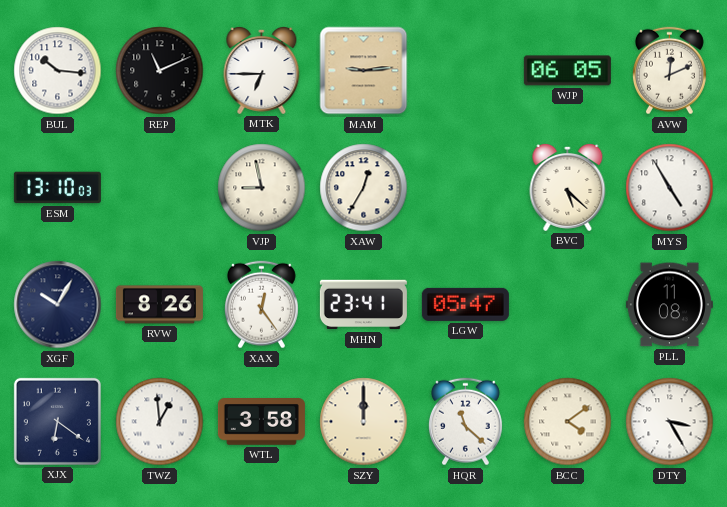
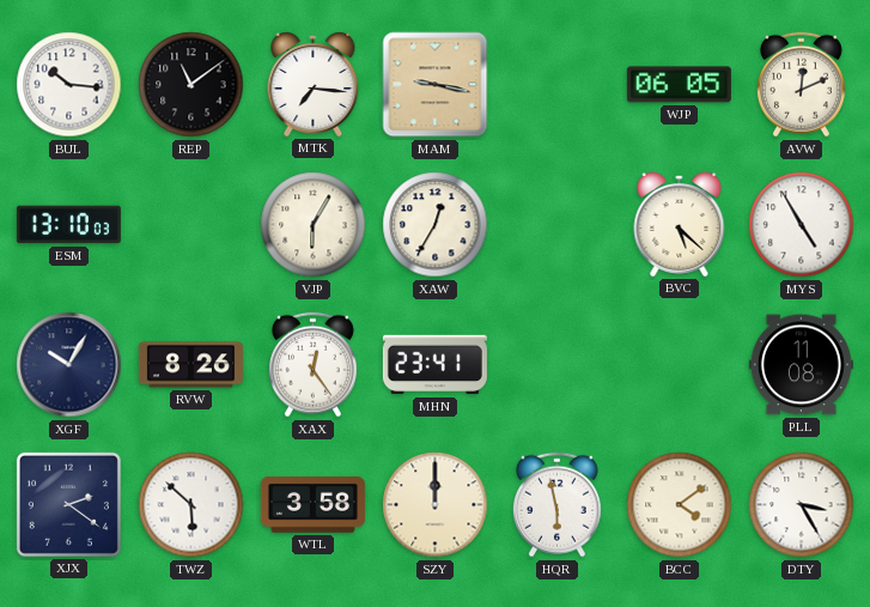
REP: 11:11 -> 11:09 (191, 85)
MTK: 6:45 -> 7:16 (314, 84)
MAM: 9:14 -> 9:17 (436, 85)
VJP: 8:58 -> 6:05 (314, 225)
LGW: 05:47 -> none (465, 304)
XJX: 6:21 -> 2:21 (68, 504)
TWZ: 12:59 -> 5:52 (191, 505)
HQR: 11:22 -> 5:58 (556, 505)
